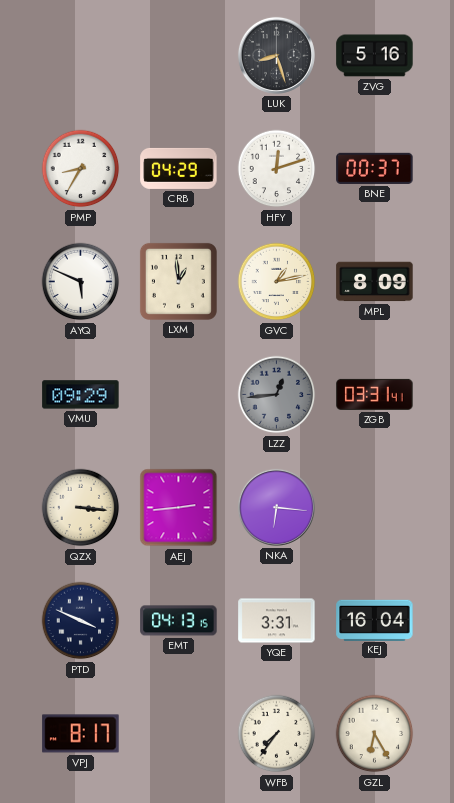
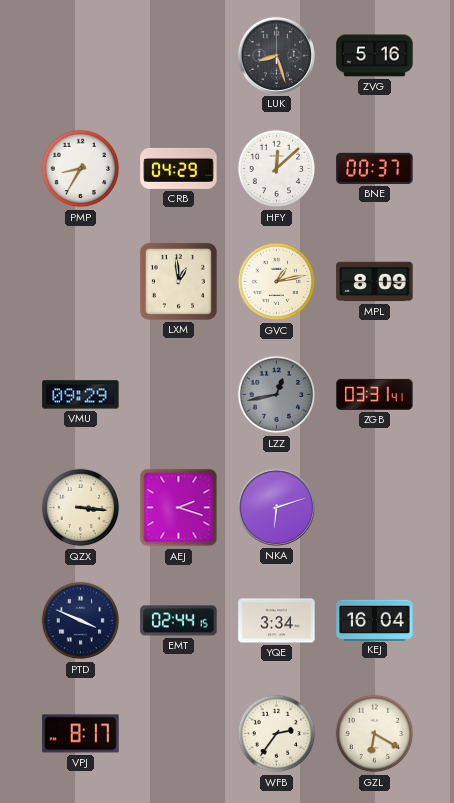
HFY: 12:12 -> 12:08 (277, 169)
AYQ: 5:49 -> none (81, 282)
LZZ: 12:44 -> 12:43 (277, 395)
AEJ: 2:44 -> 2:18 (179, 508)
NKA: 6:16 -> 6:12 (276, 507)
EMT: 04:13 -> 02:44 (179, 621)
YQE: 3:31 -> 3:34 (277, 621)
WFB: 7:36 -> 2:36 (277, 734)
GZL: 6:25 -> 6:20 (375, 734)
